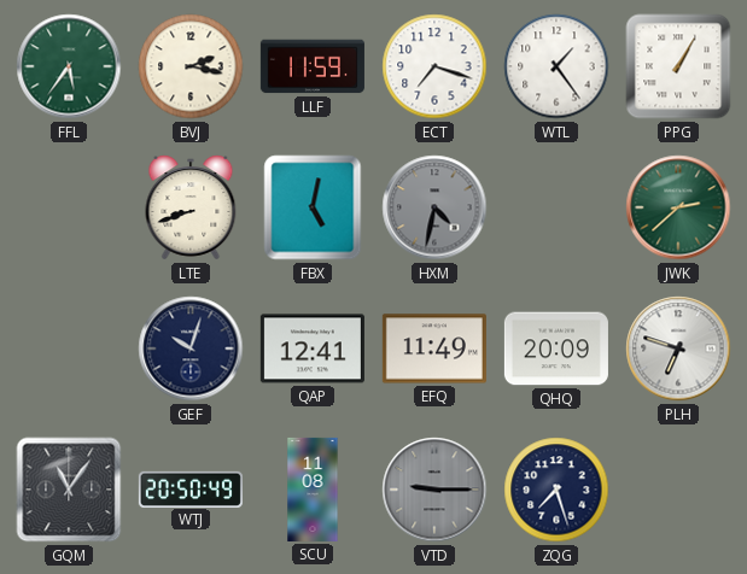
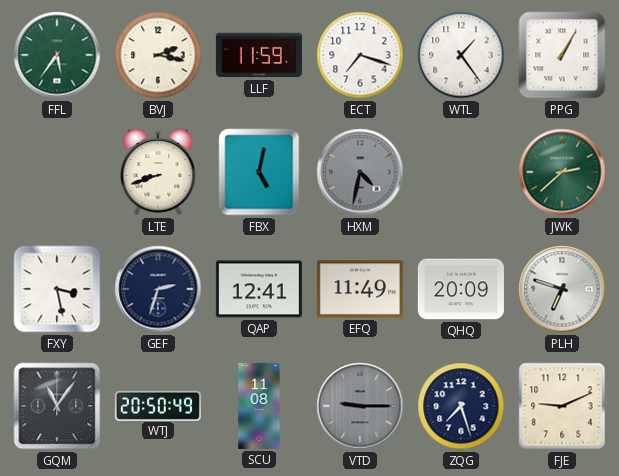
FXY: none -> 3:28 (57, 289)
GEF: 10:03 -> 2:33 (158, 289)
FJE: none -> 9:11 (562, 406)
